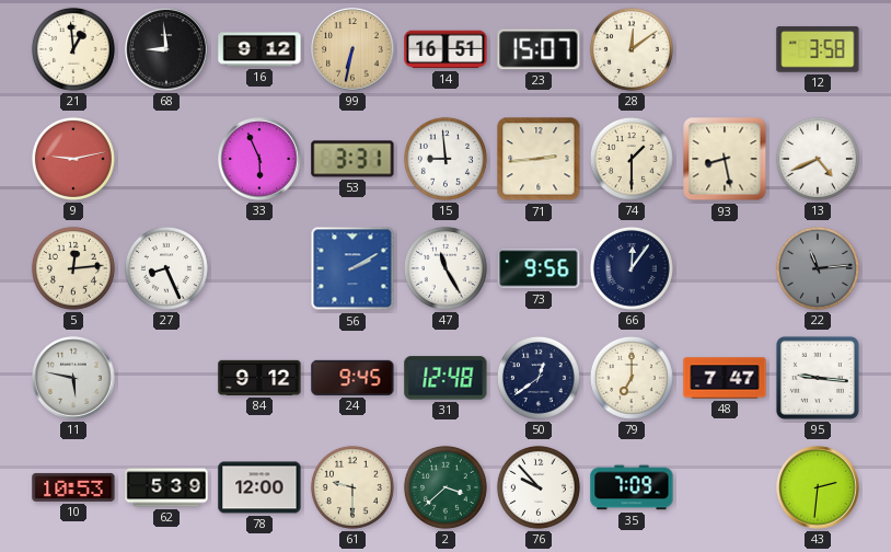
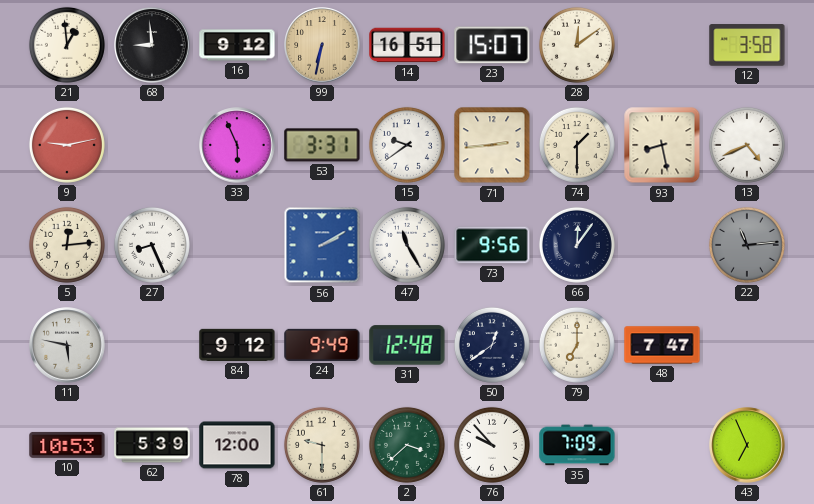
15: 8:59 -> 9:39 (407, 145)
24: 9:45 -> 9:49 (322, 345)
95: 9:16 -> none (818, 378)
43: 2:31 -> 6:56 (747, 445)
